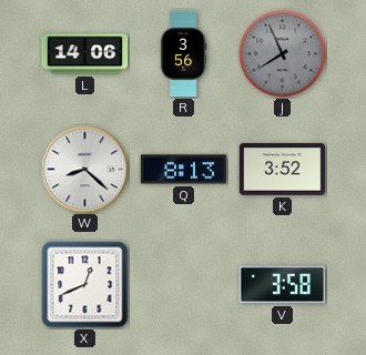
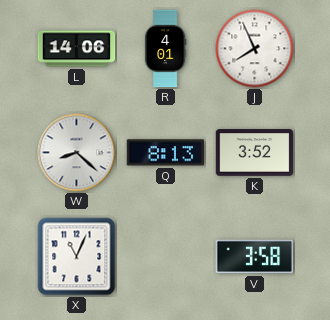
R: 3:56 -> 4:01 (165, 49)
J dial: grey -> white (255, 49)
X: 12:41 -> 11:04 (77, 257)
